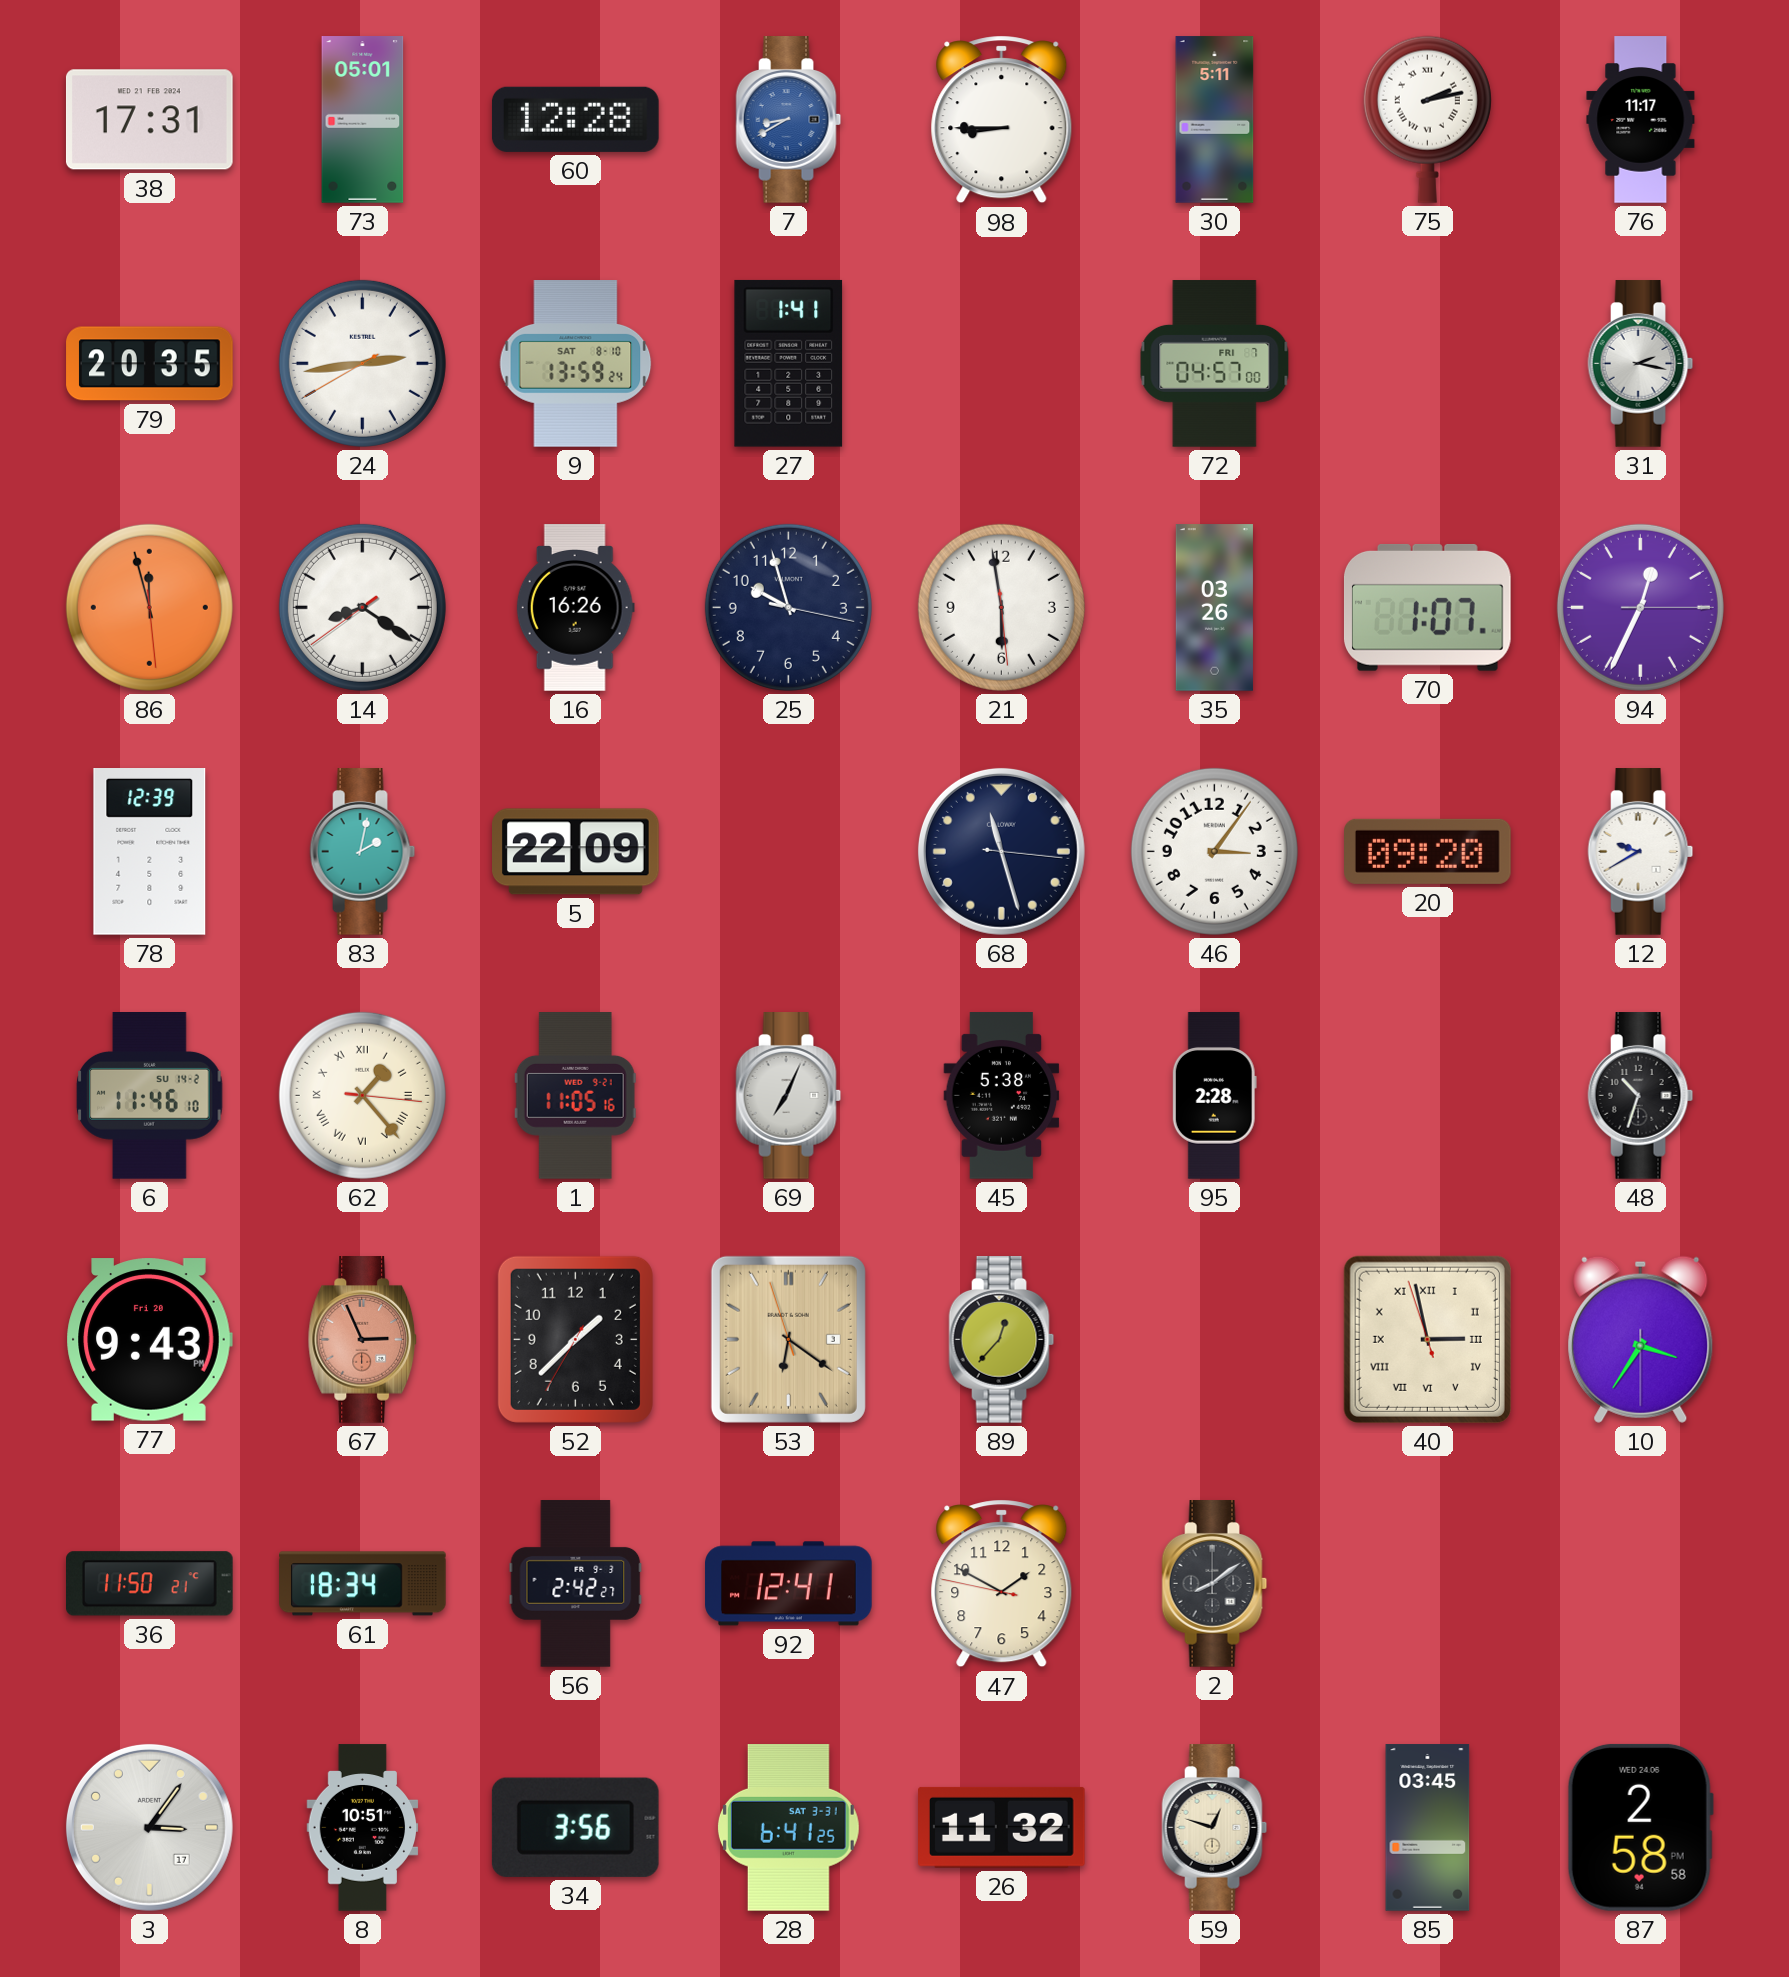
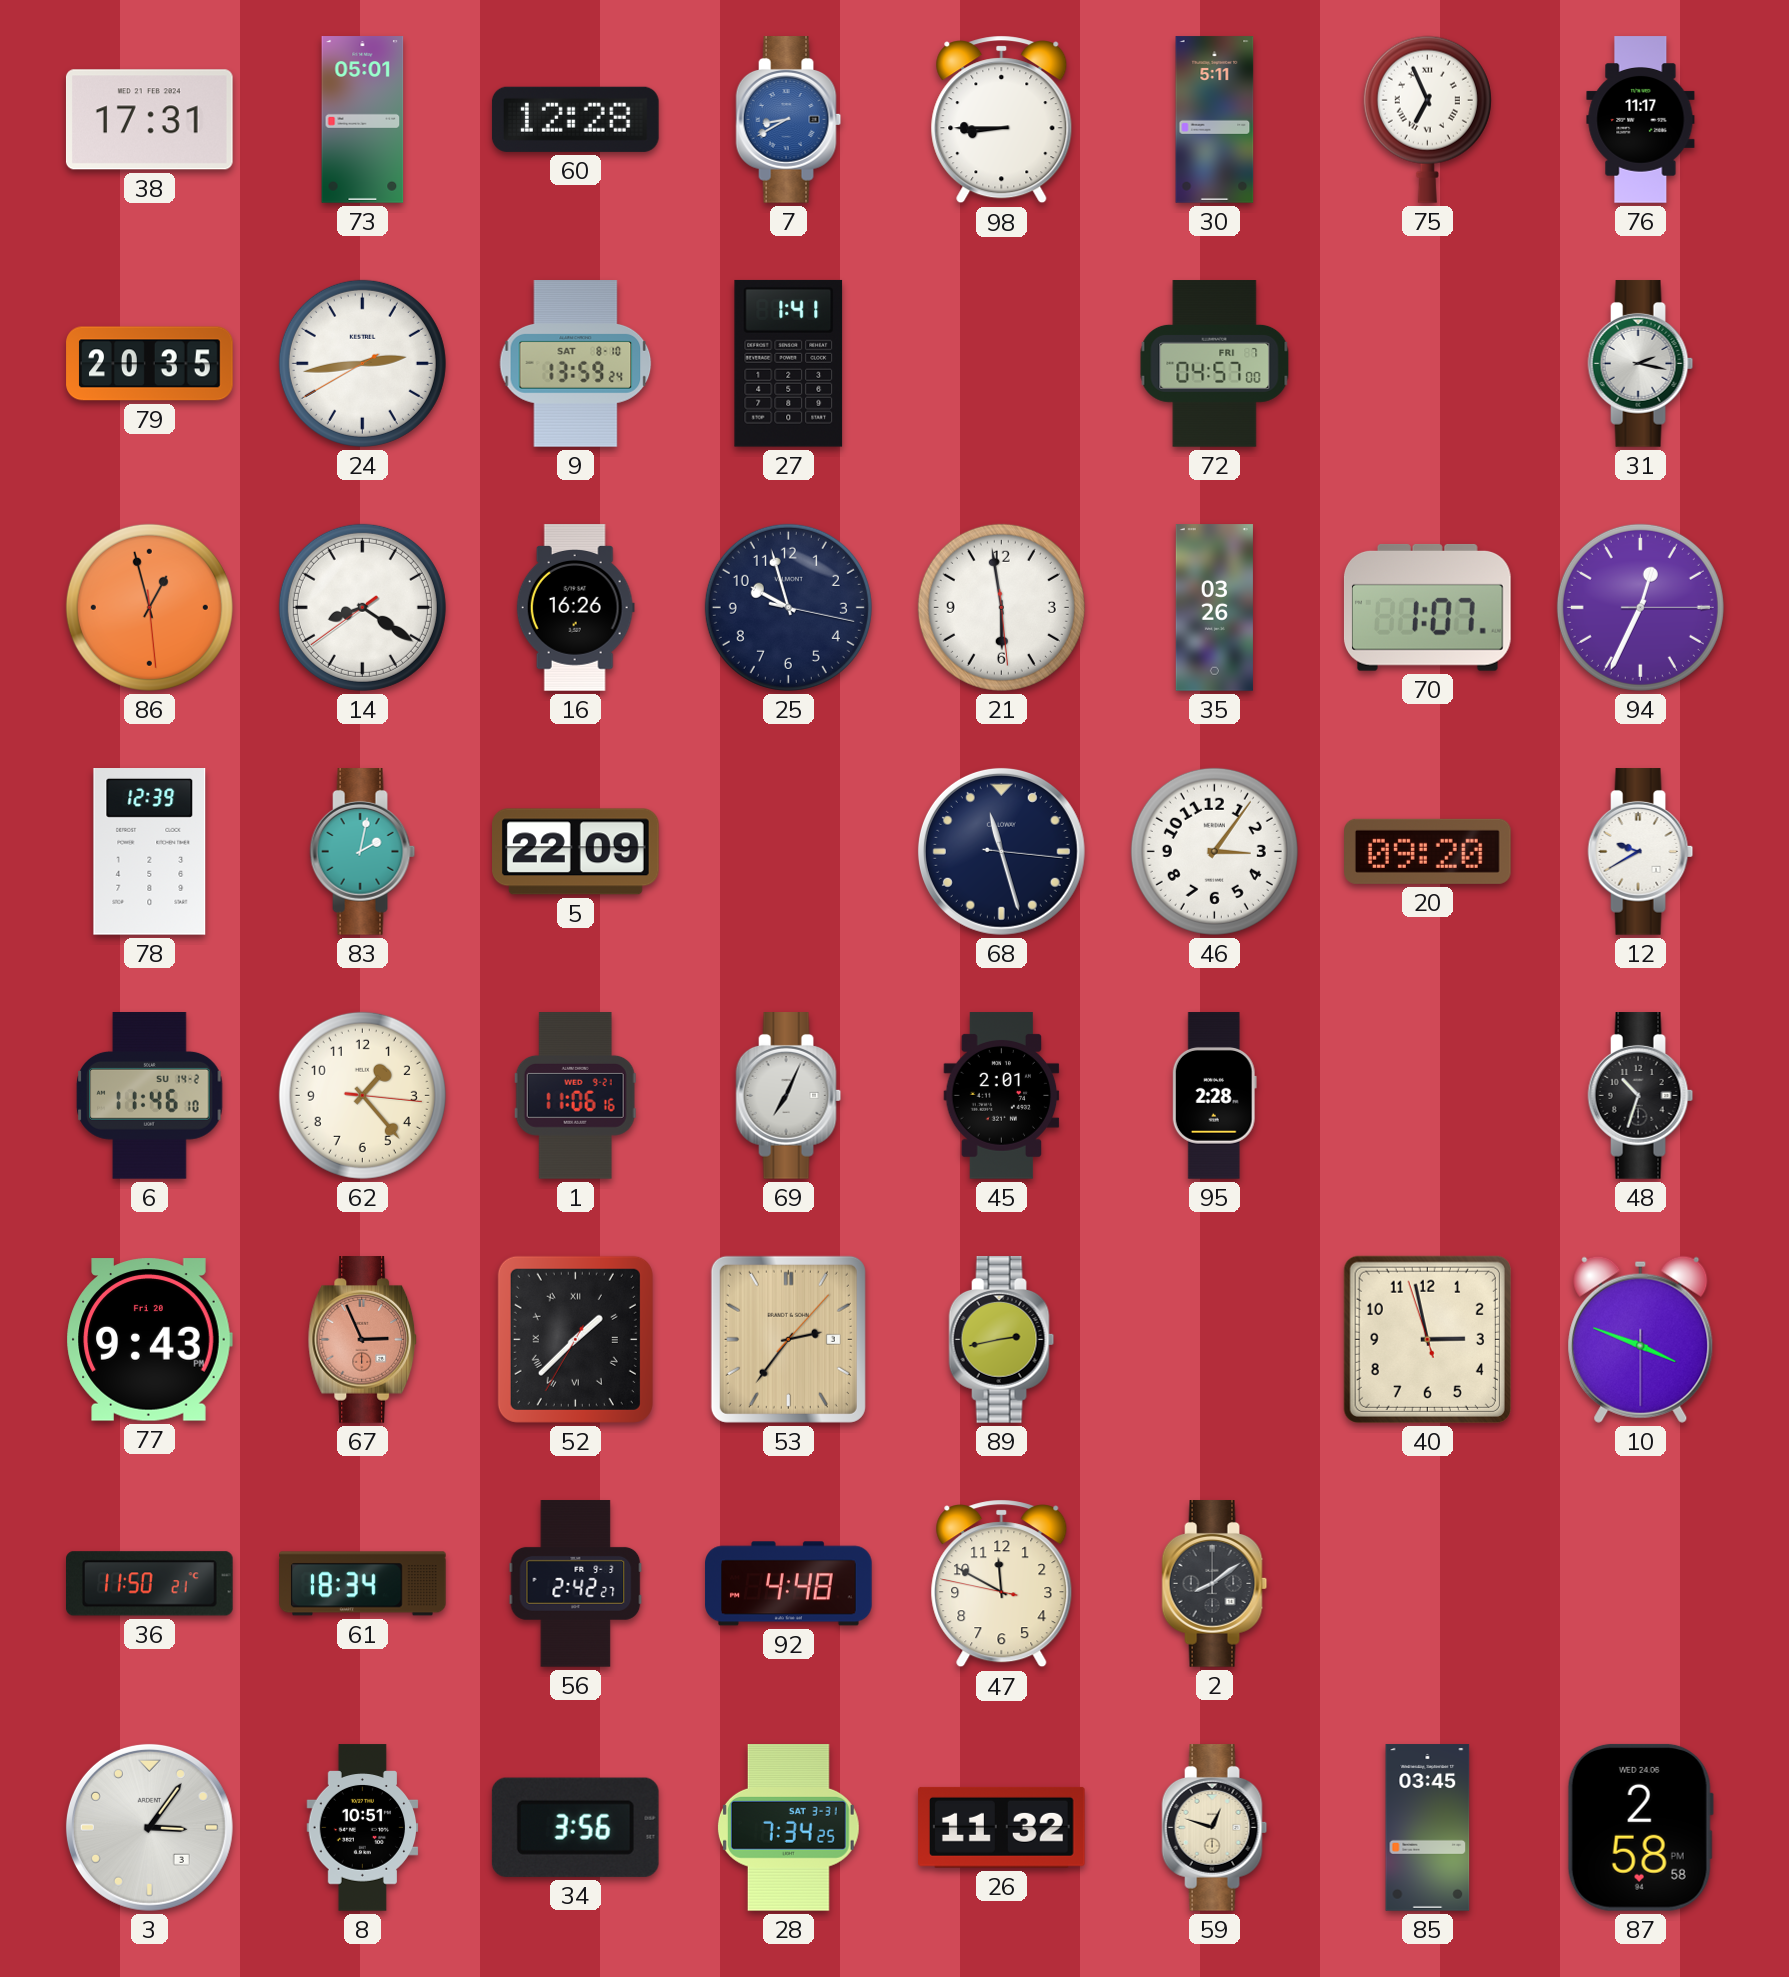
75: 2:13 -> 6:56 (1427, 119)
86: 11:57 -> 12:57 (149, 607)
62 numerals: Roman -> Arabic (362, 1095)
1: 11:05 -> 11:06 (575, 1096)
45: 5:38 -> 2:01 (1002, 1096)
52 numerals: Arabic -> Roman (575, 1339)
53: 6:20 -> 2:36 (788, 1339)
89: 12:37 -> 2:43 (1002, 1340)
40 numerals: Roman -> Arabic (1427, 1339)
10: 3:35 -> 3:48 (1641, 1339)
92: 12:41 -> 4:48 (789, 1584)
47: 1:49 -> 11:49 (1002, 1584)
3 date: 17 -> 3 (149, 1827)
28: 6:41 -> 7:34 (788, 1828)
